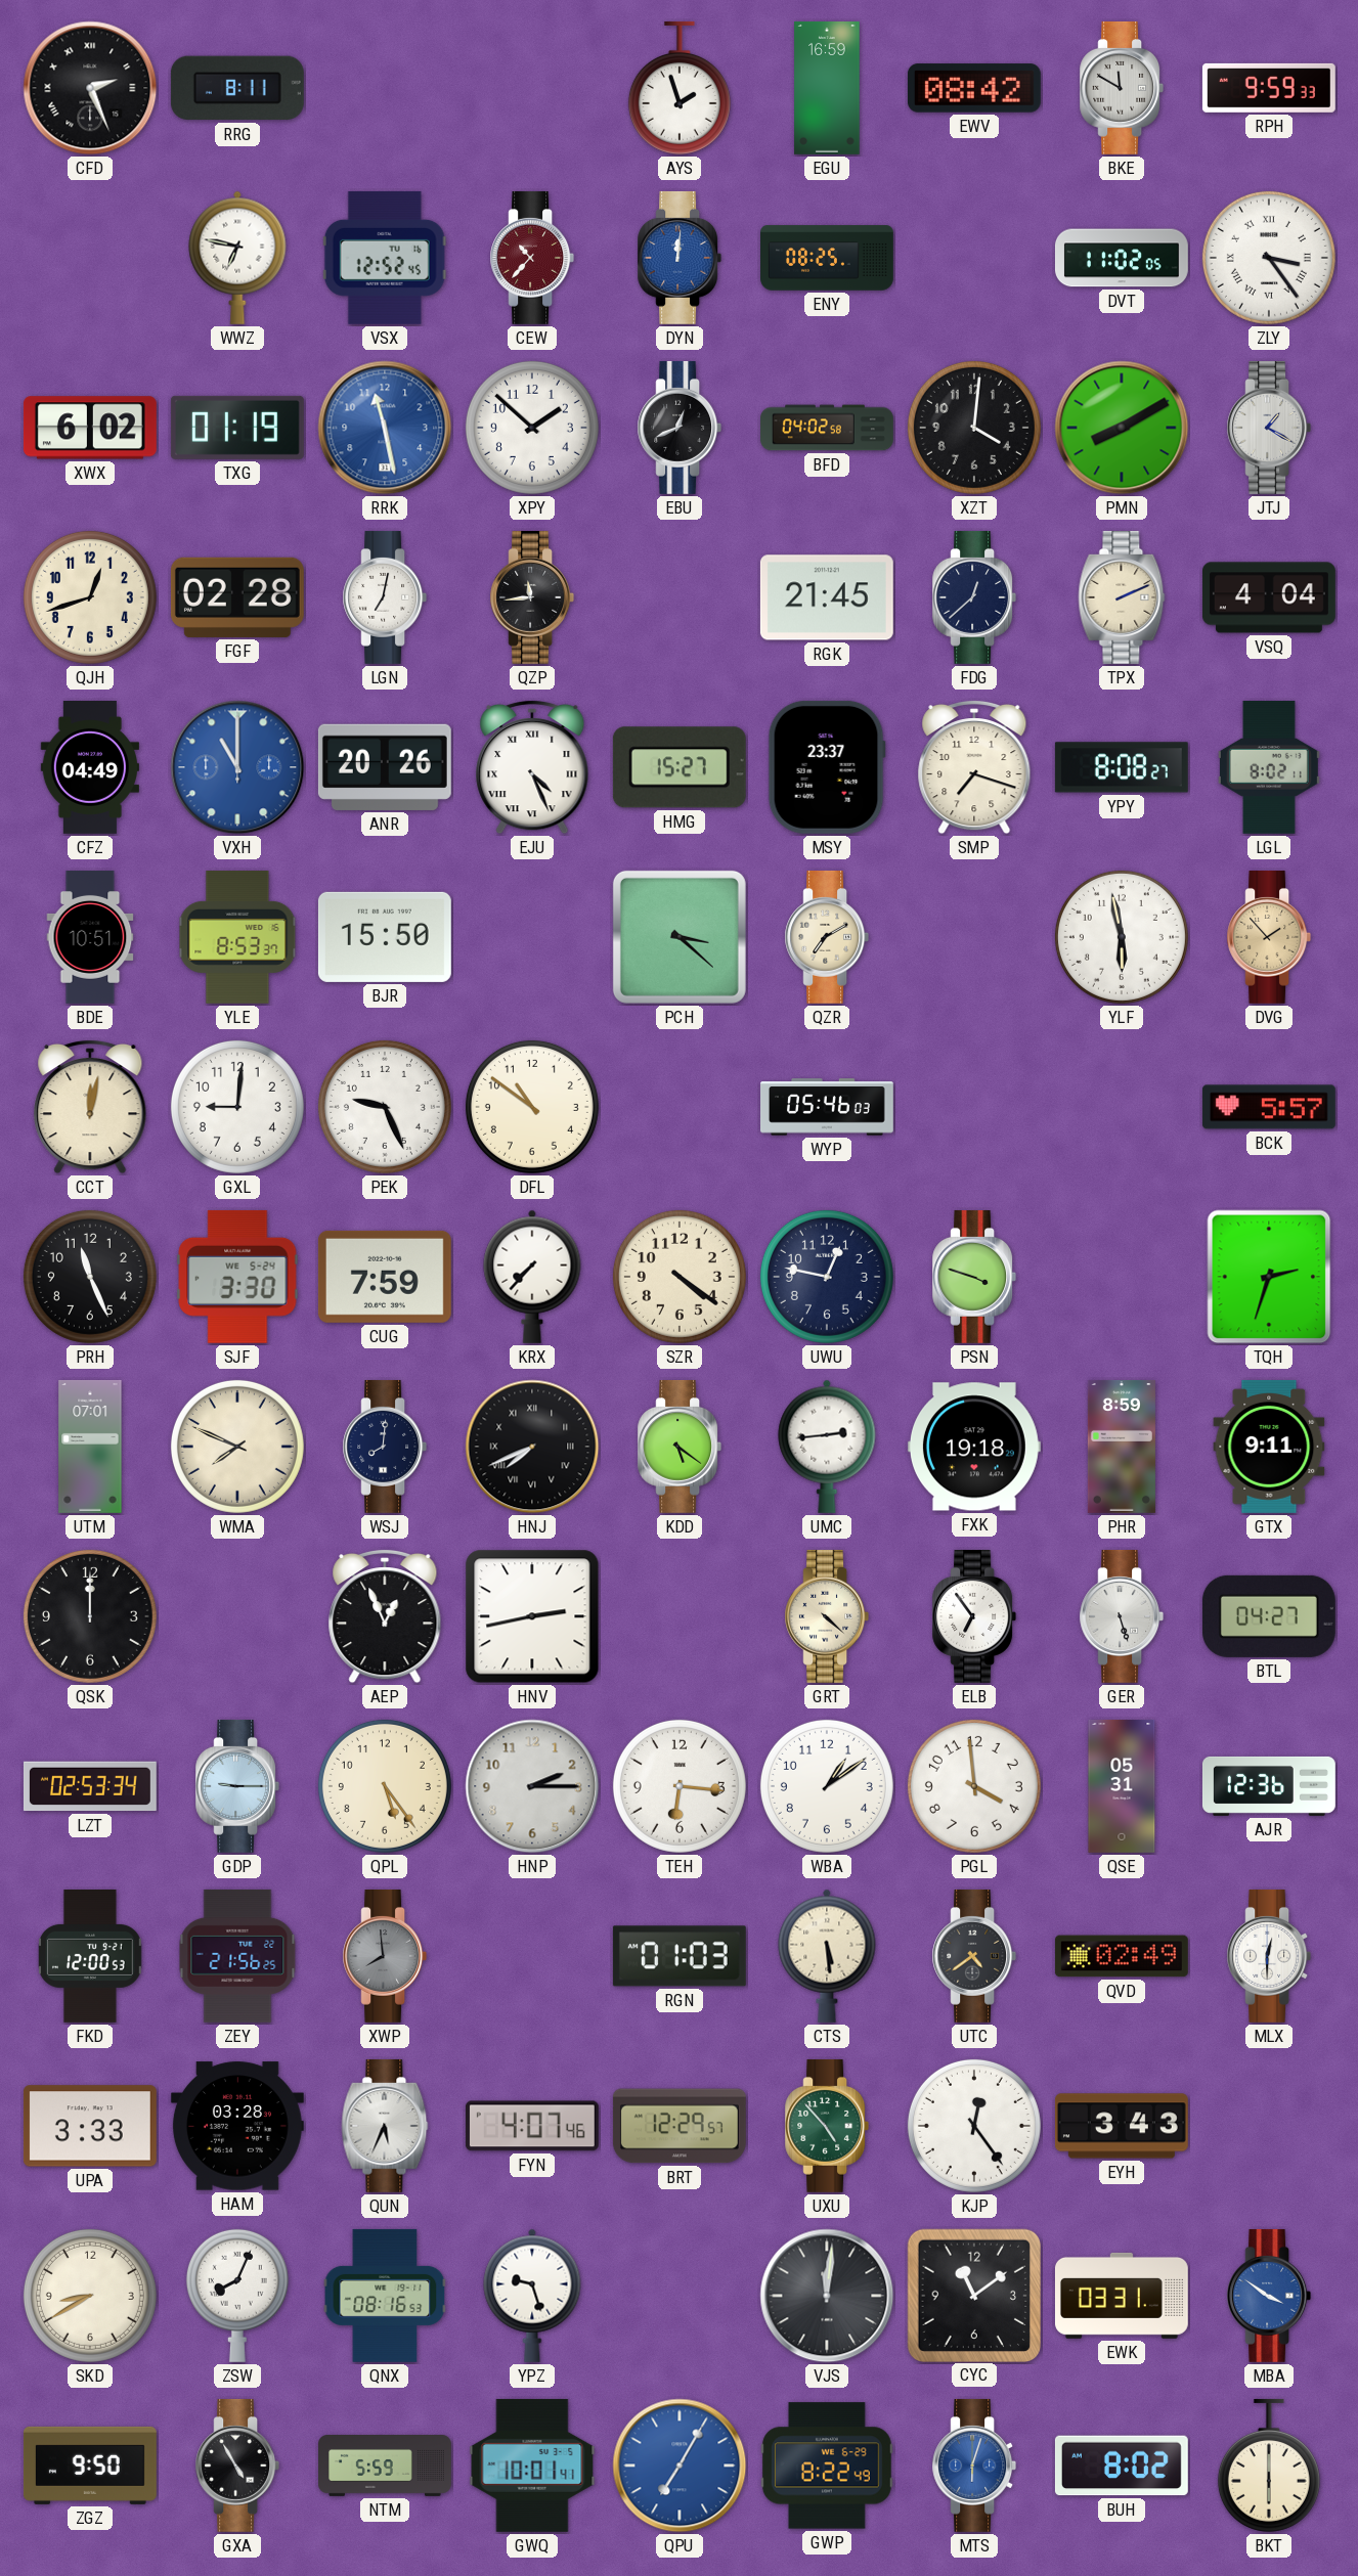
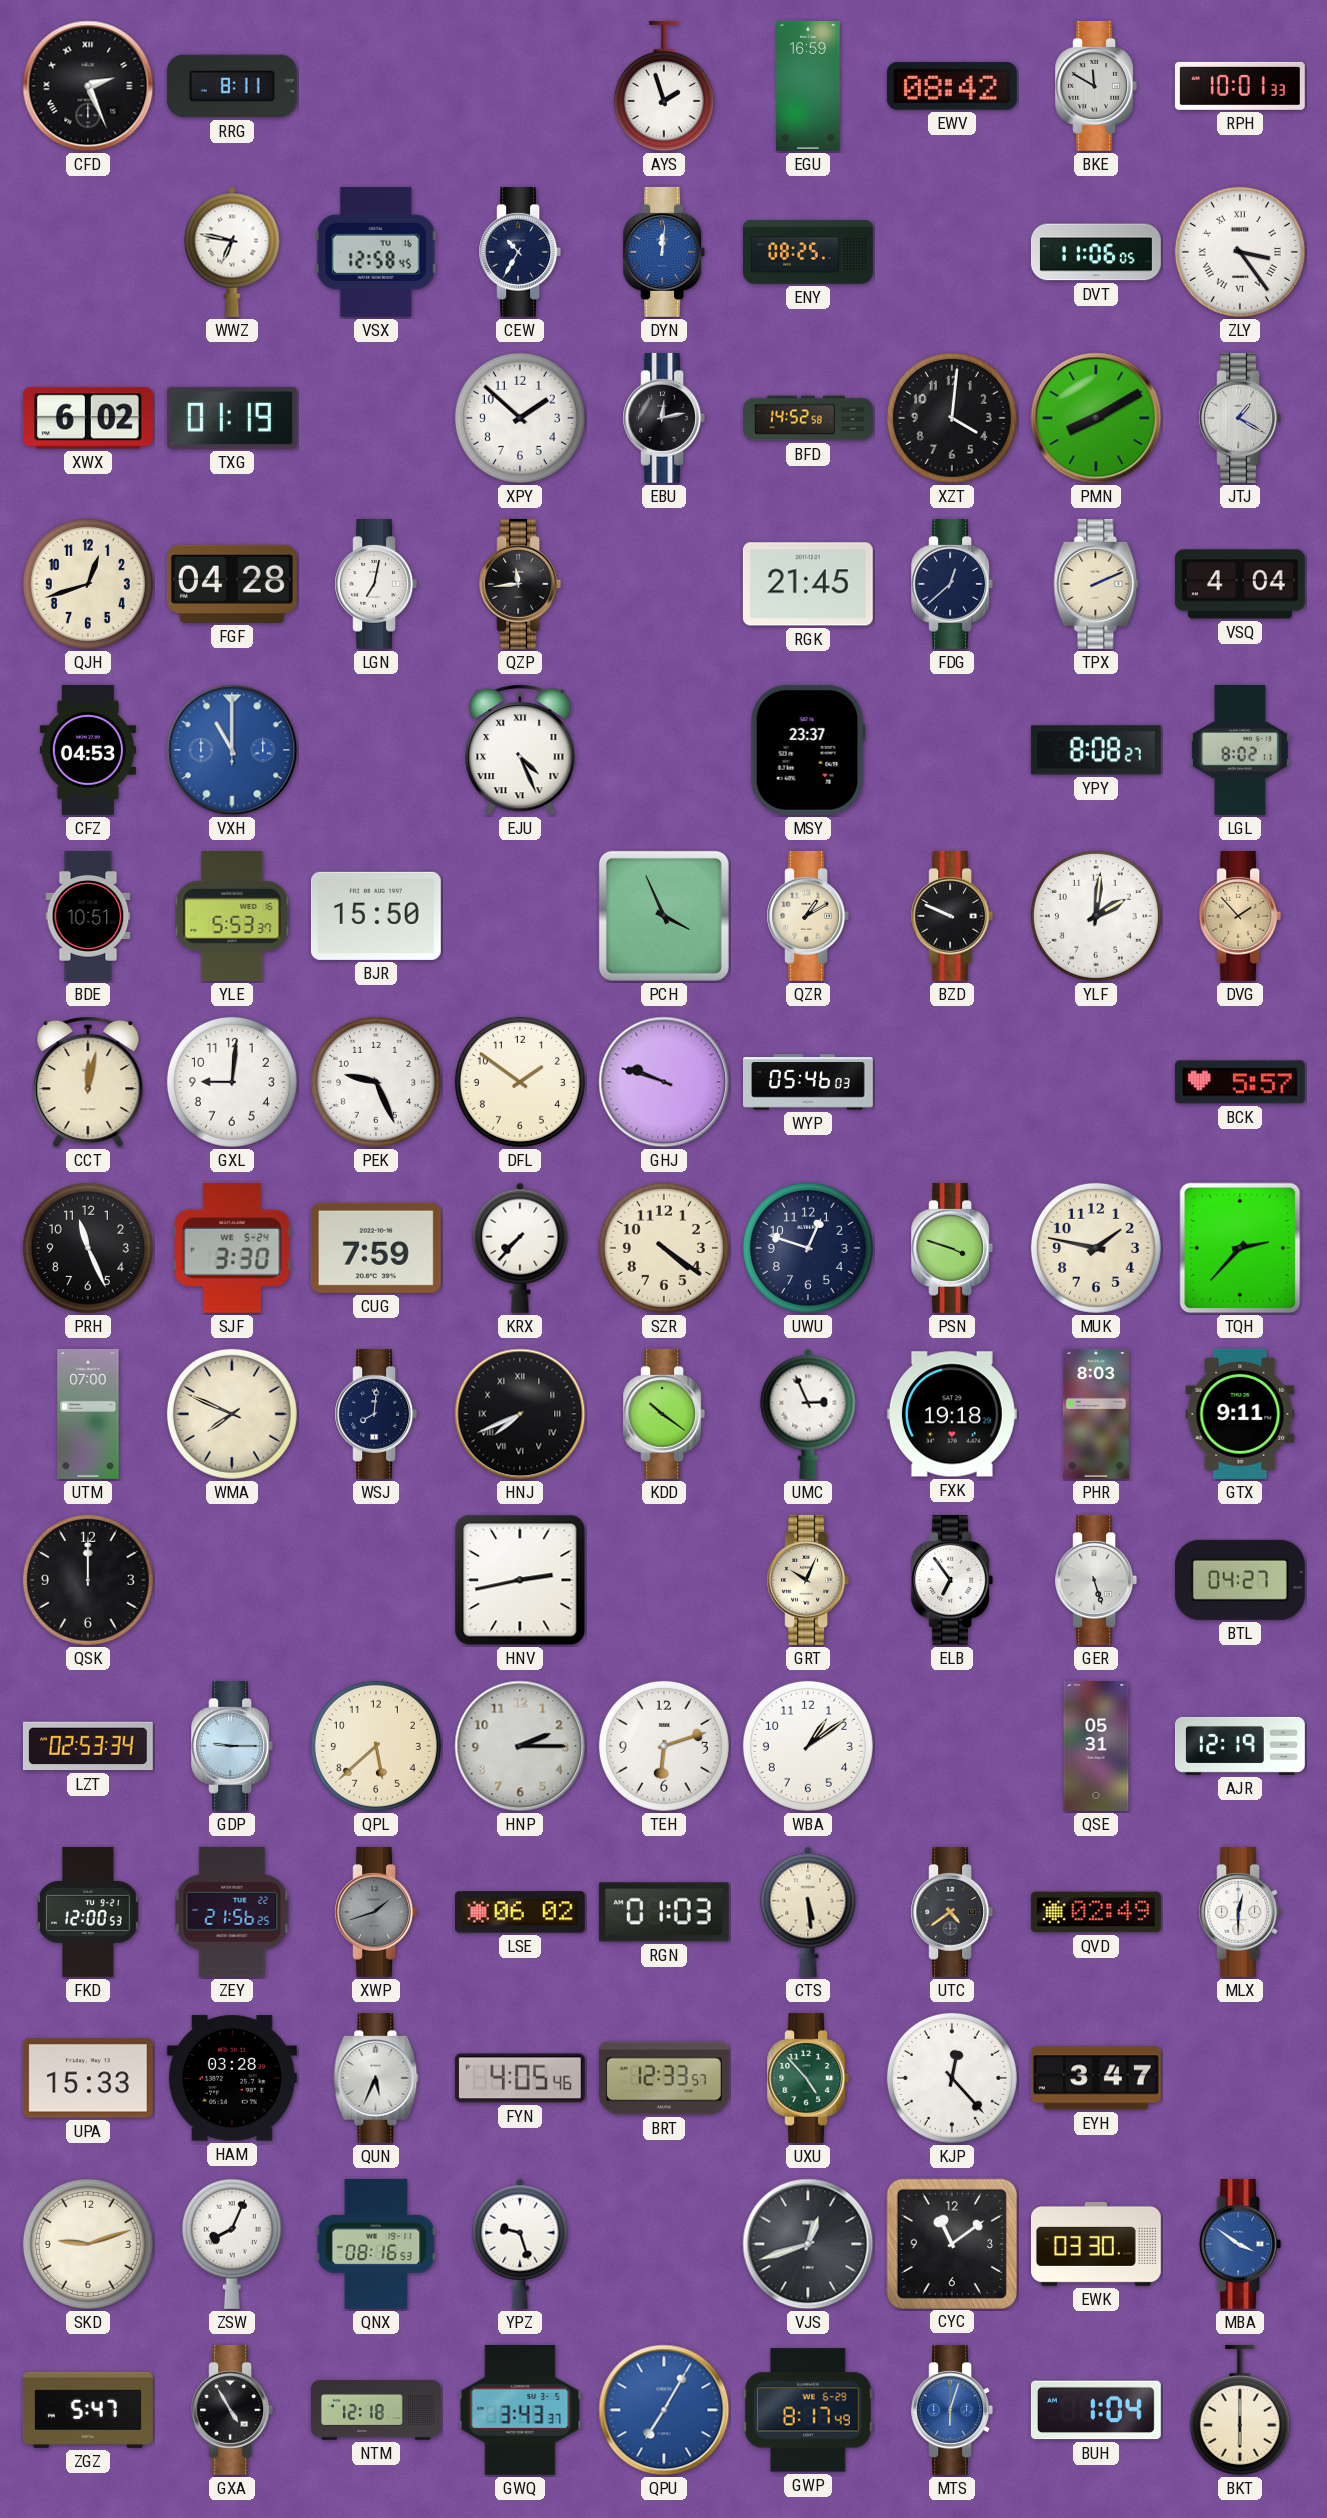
RPH: 9:59 -> 10:01 (1240, 86)
VSX: 12:52 -> 12:58 (376, 252)
CEW: 10:37 -> 10:35 (520, 252)
CEW dial: burgundy -> navy (520, 252)
DVT: 11:02 -> 11:06 (1096, 252)
RRK: 11:28 -> none (385, 428)
EBU: 12:41 -> 12:13 (664, 418)
BFD: 04:02 -> 14:52 (809, 418)
FGF: 02:28 -> 04:28 (232, 584)
CFZ: 04:49 -> 04:53 (88, 750)
ANR: 20:26 -> none (385, 767)
HMG: 15:27 -> none (680, 767)
SMP: 7:18 -> none (974, 767)
YLE: 8:53 -> 5:53 (232, 916)
PCH: 3:22 -> 3:56 (664, 916)
QZR: 7:10 -> 1:10 (808, 916)
BZD: none -> 9:49 (952, 916)
YLF: 5:58 -> 2:01 (1096, 916)
DFL: 10:51 -> 1:51 (520, 1082)
GHJ: none -> 9:48 (664, 1082)
UWU: 12:47 -> 12:48 (808, 1248)
MUK: none -> 1:47 (1096, 1248)
TQH: 2:33 -> 2:37 (1240, 1248)
UTM: 07:01 -> 07:00 (88, 1414)
KDD: 5:21 -> 10:21 (664, 1414)
UMC: 2:44 -> 2:56 (808, 1414)
PHR: 8:59 -> 8:03 (1096, 1414)
AEP: 12:56 -> none (385, 1616)
GRT: 4:22 -> 10:04 (808, 1580)
QPL: 5:24 -> 5:38 (376, 1746)
TEH: 6:16 -> 6:12 (664, 1746)
PGL: 3:59 -> none (974, 1786)
AJR: 12:36 -> 12:19 (1240, 1746)
XWP: 7:59 -> 1:42 (376, 1912)
LSE: none -> 06:02 (520, 1912)
UPA: 3:33 -> 15:33 (88, 2078)
FYN: 4:07 -> 4:05 (520, 2078)
BRT: 12:29 -> 12:33 (664, 2078)
KJP: 12:24 -> 12:23 (952, 2078)
EYH: 3:43 -> 3:47 (1096, 2078)
SKD: 8:40 -> 9:12 (88, 2244)
VJS: 12:01 -> 12:42 (808, 2244)
EWK: 03:31 -> 03:30 (1096, 2244)
ZGZ: 9:50 -> 5:47 (88, 2410)
NTM: 5:59 -> 12:18 (377, 2411)
GWQ: 10:01 -> 3:43 (520, 2410)
GWP: 8:22 -> 8:17 (808, 2410)
BUH: 8:02 -> 1:04 (1096, 2410)
